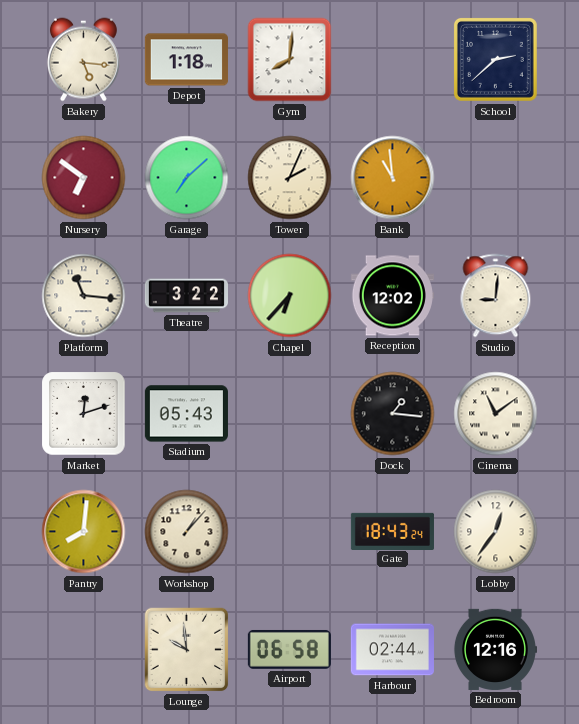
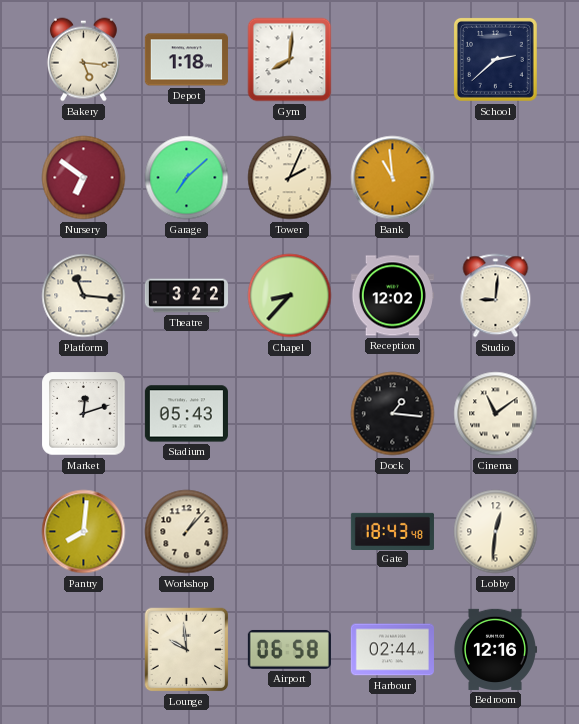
Chapel: 6:37 -> 8:37 (290, 296)
Gate: 18:43:24 -> 18:43:48 (392, 531)
Lobby: 12:36 -> 12:31 (496, 532)
